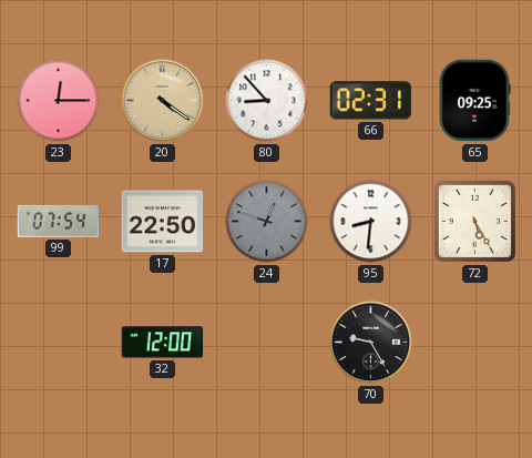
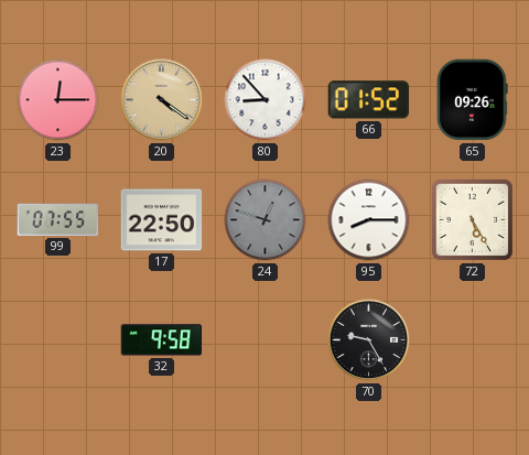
66: 02:31 -> 01:52 (368, 100)
65: 09:25 -> 09:26 (472, 100)
99: 07:54 -> 07:55 (58, 219)
95: 8:31 -> 8:15 (369, 220)
32: 12:00 -> 9:58 (162, 340)
